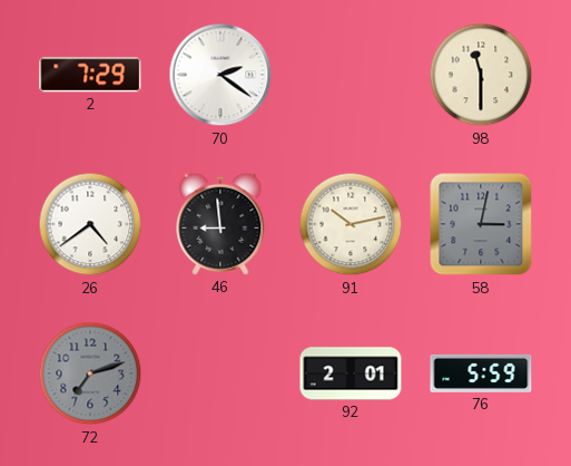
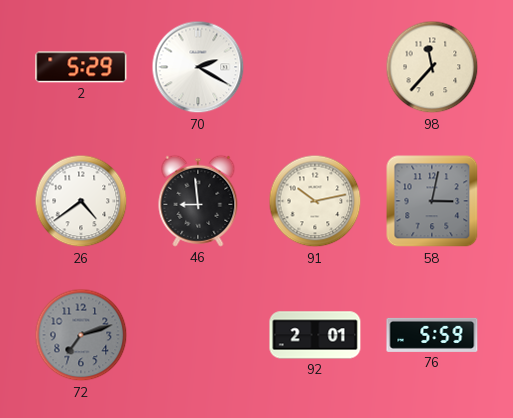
2: 7:29 -> 5:29 (81, 67)
70: 2:21 -> 2:20 (198, 67)
98: 11:30 -> 11:37 (432, 67)
